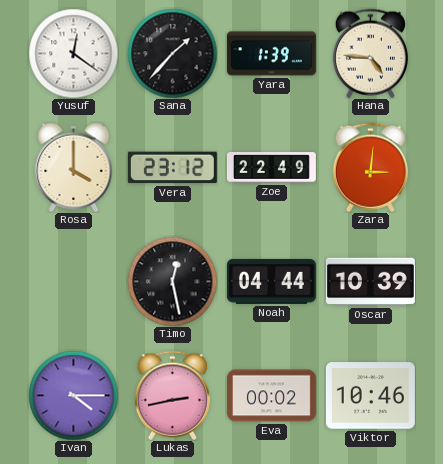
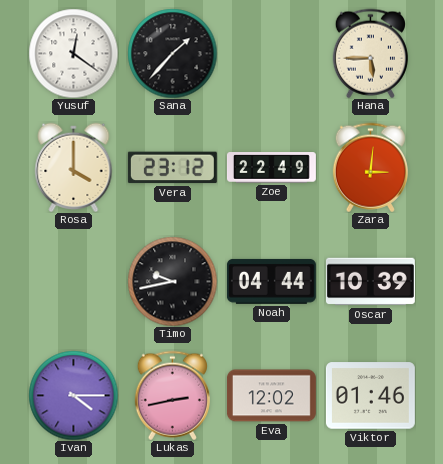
Yara: 1:39 -> none (271, 54)
Hana: 4:46 -> 5:45 (370, 53)
Timo: 12:28 -> 9:43 (172, 281)
Eva: 00:02 -> 12:02 (271, 396)
Viktor: 10:46 -> 01:46 (370, 396)
